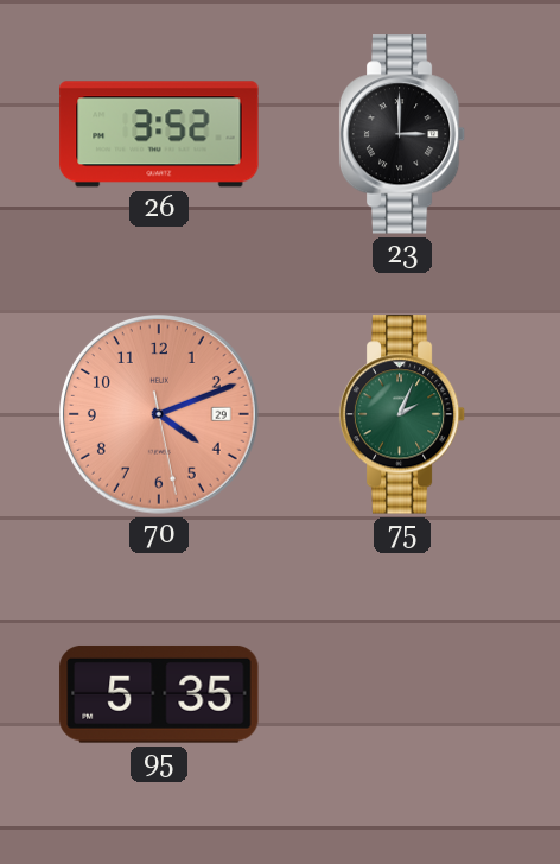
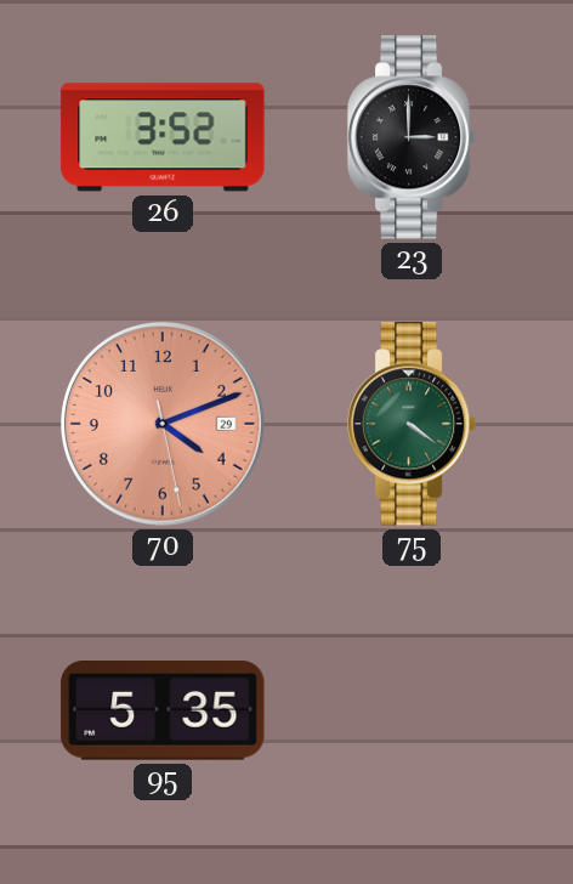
75: 2:04 -> 4:21 (412, 424)
